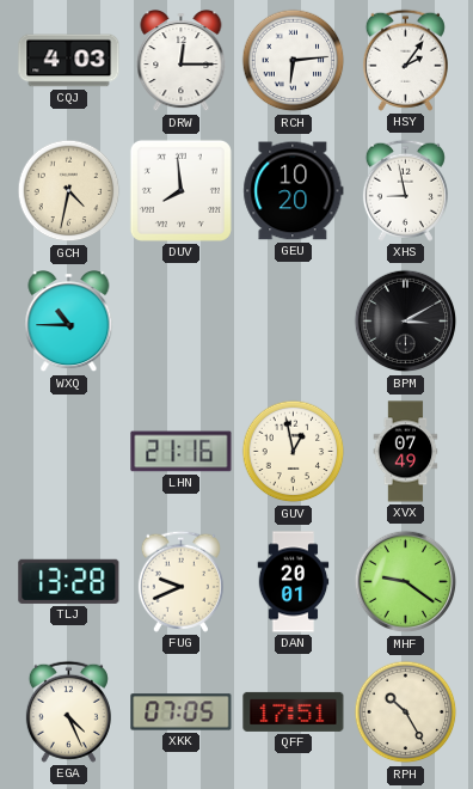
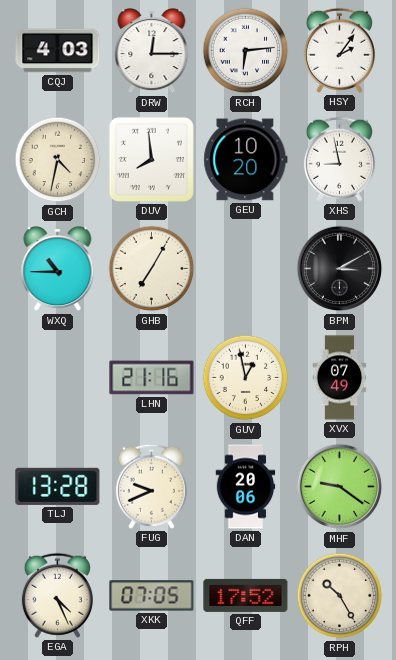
GHB: none -> 7:05 (152, 269)
DAN: 20:01 -> 20:06 (246, 487)
QFF: 17:51 -> 17:52 (246, 595)
